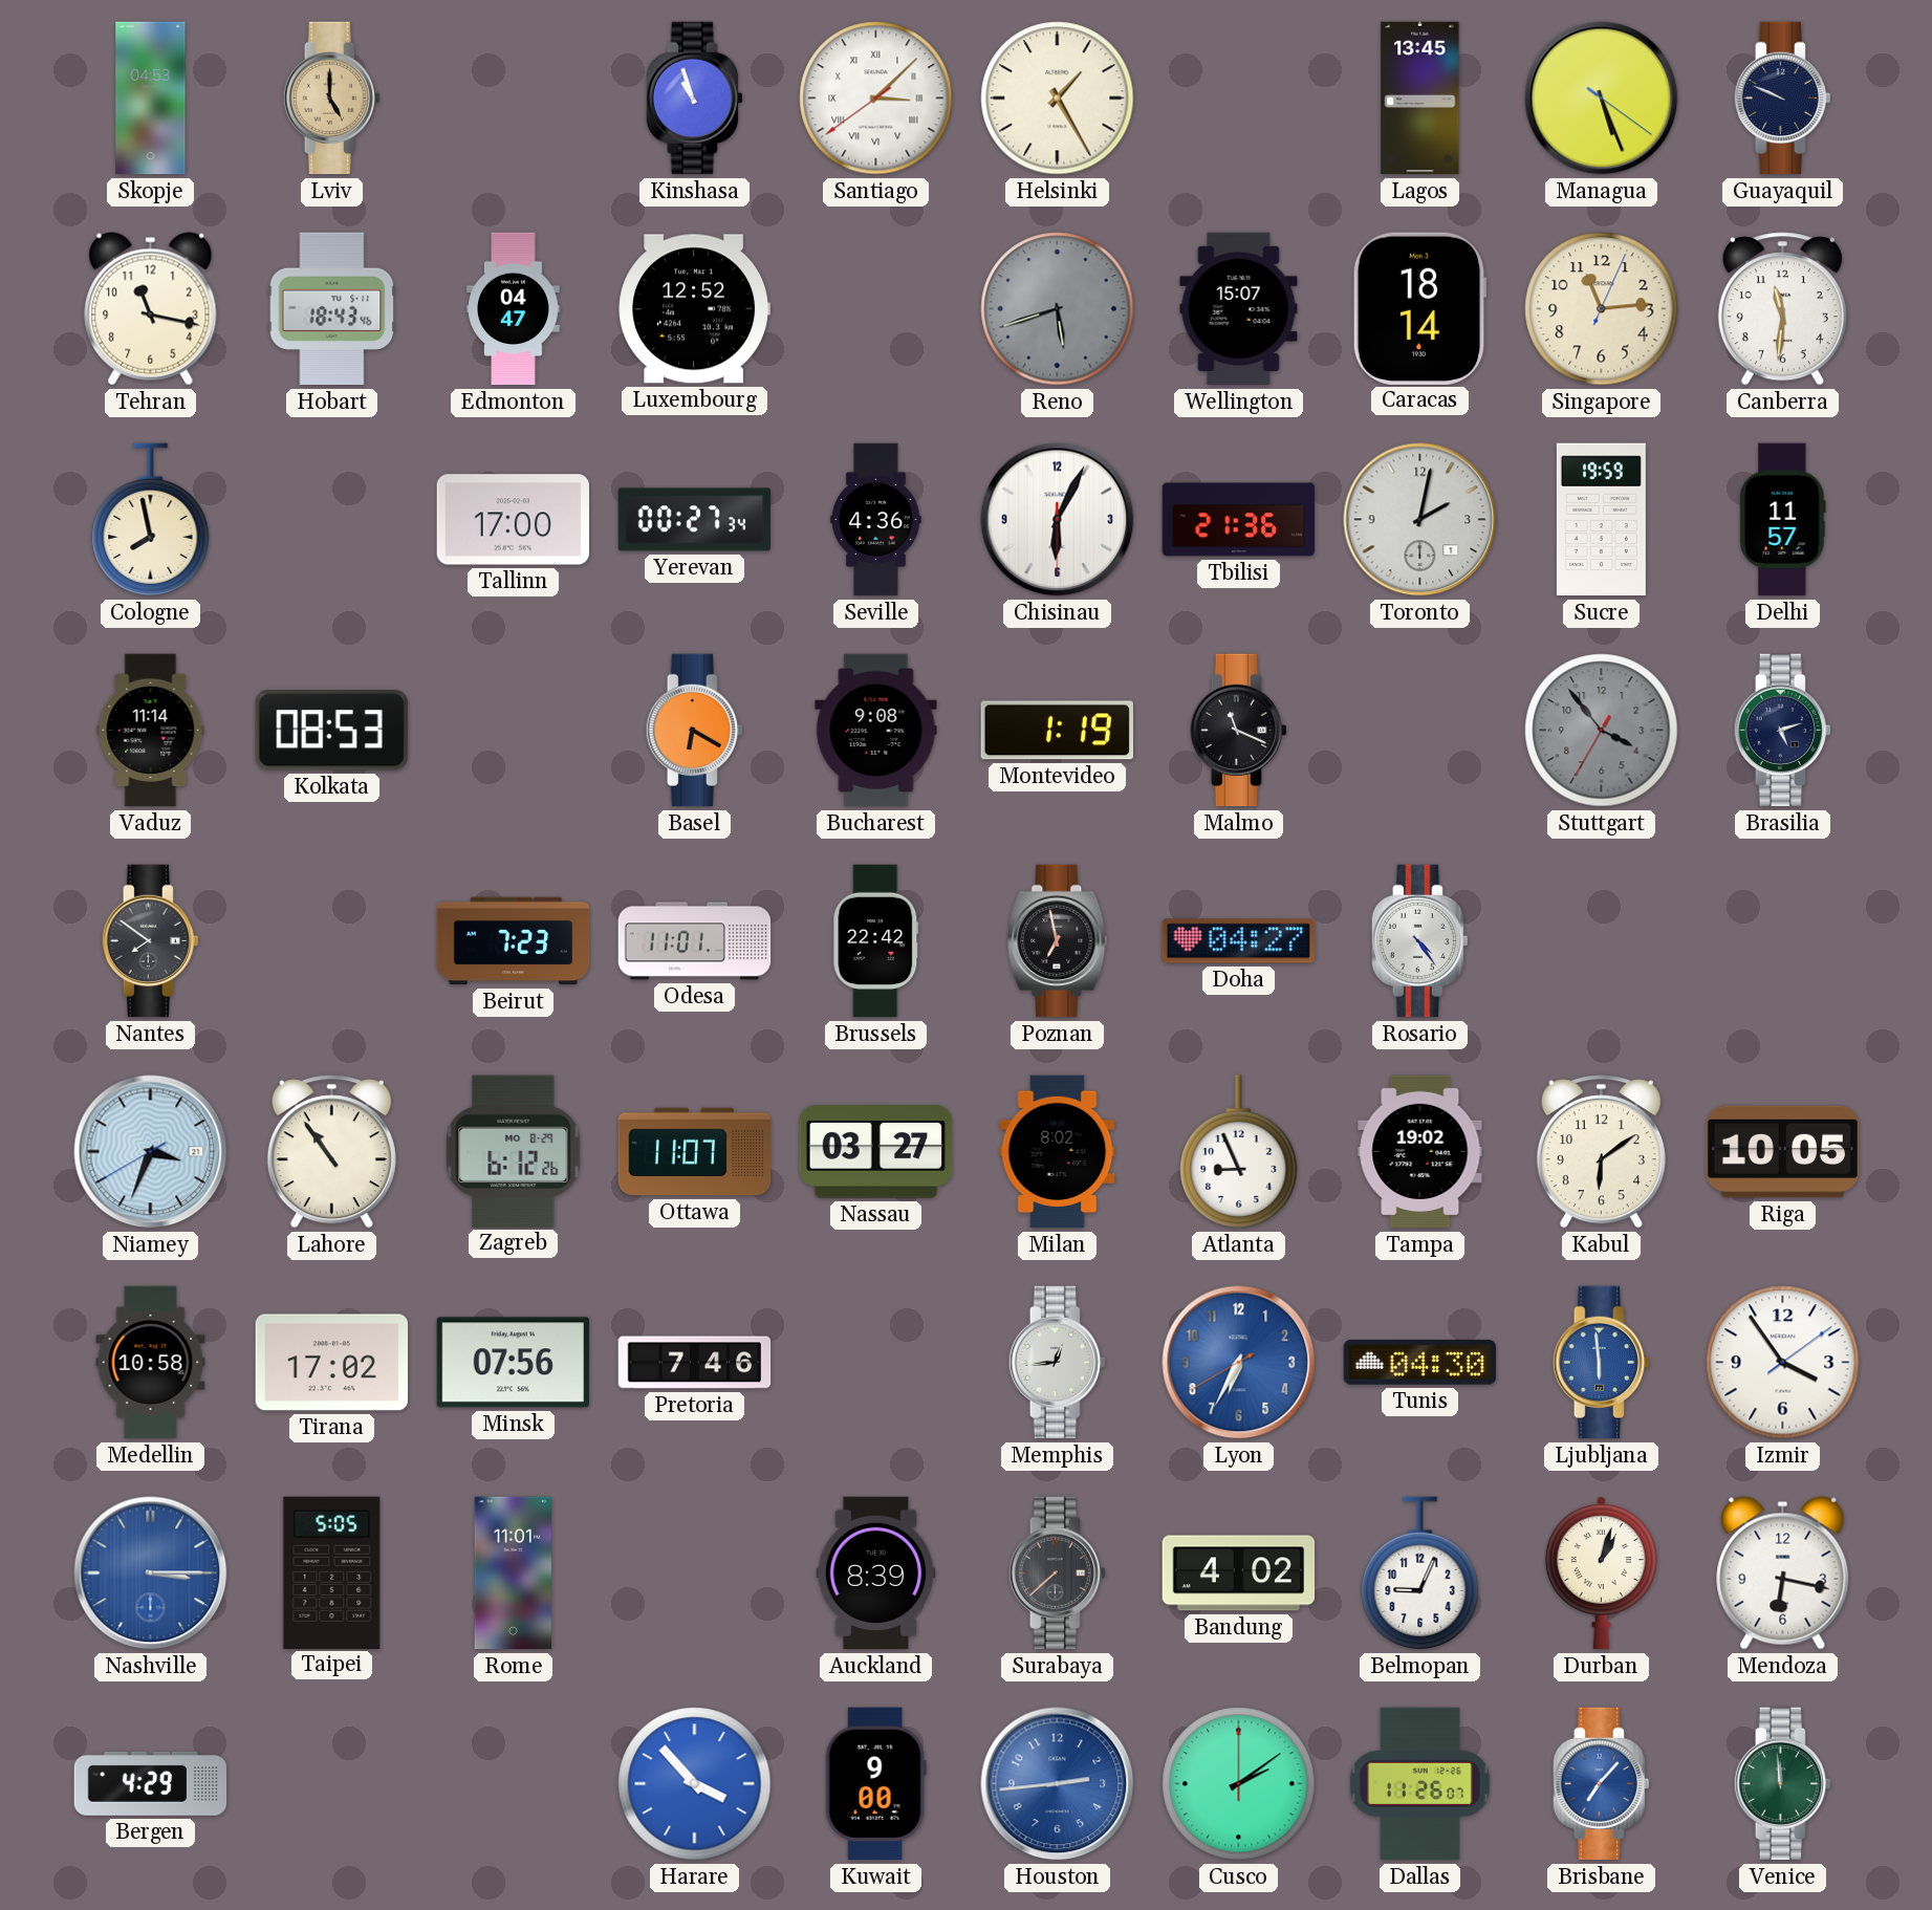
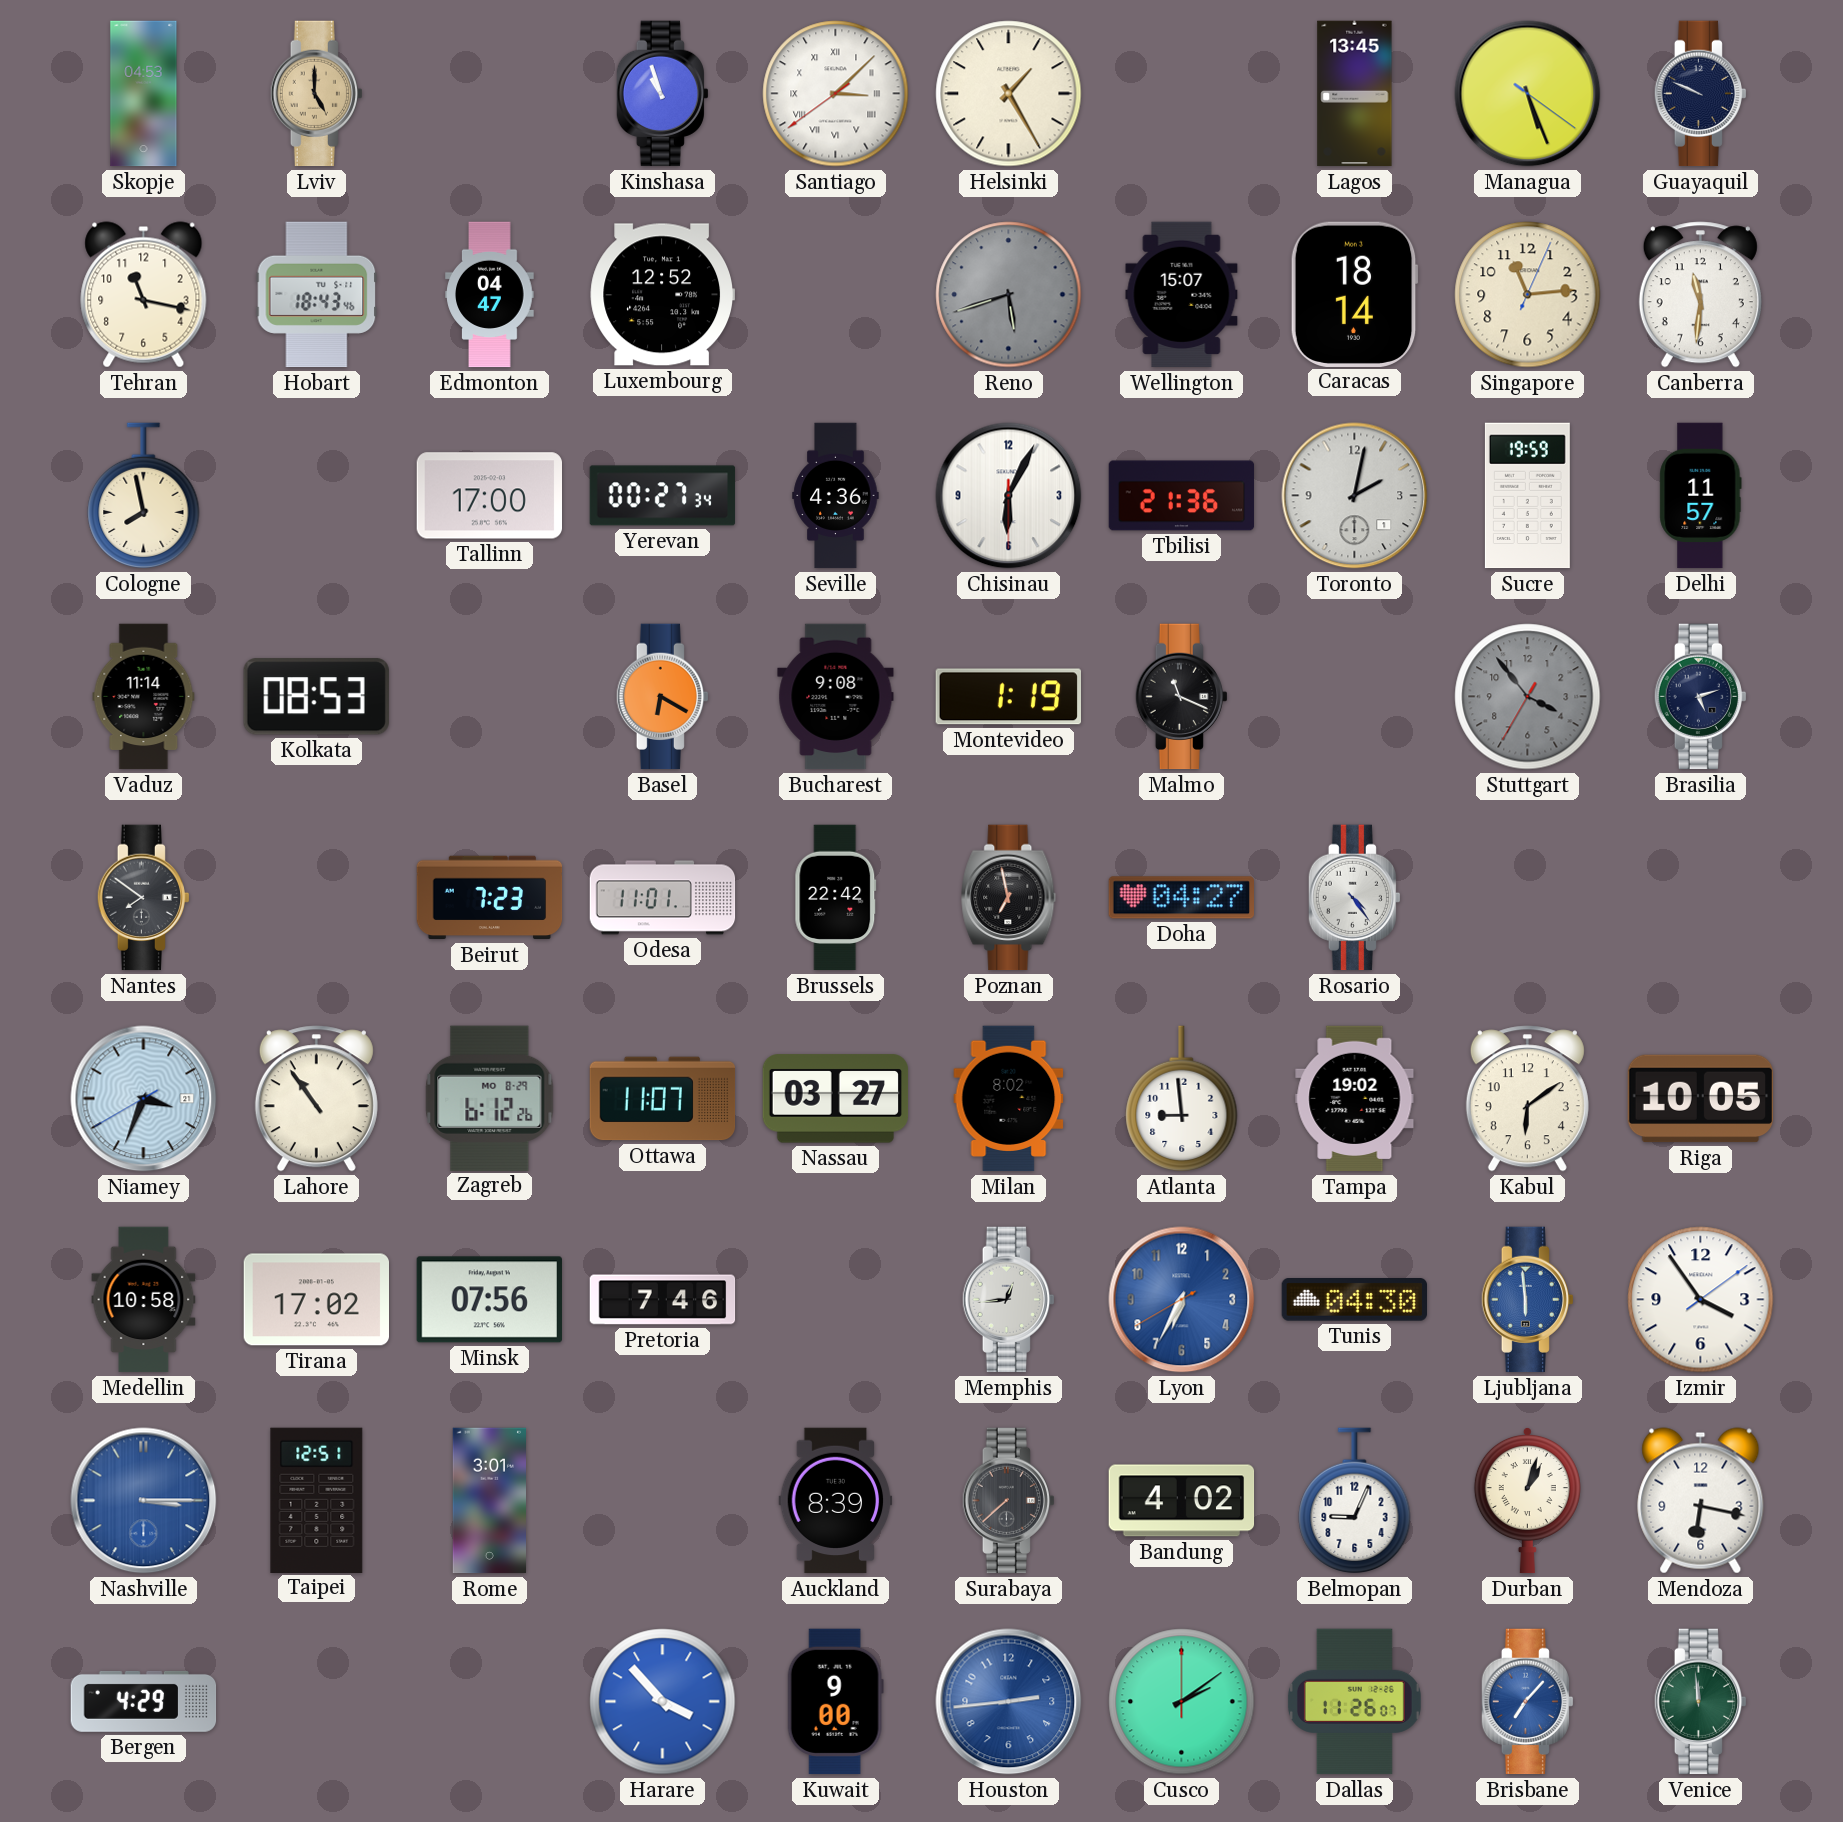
Atlanta: 8:56 -> 8:59 (1182, 1099)
Taipei: 5:05 -> 12:51 (317, 1500)
Rome: 11:01 -> 3:01 (490, 1501)
